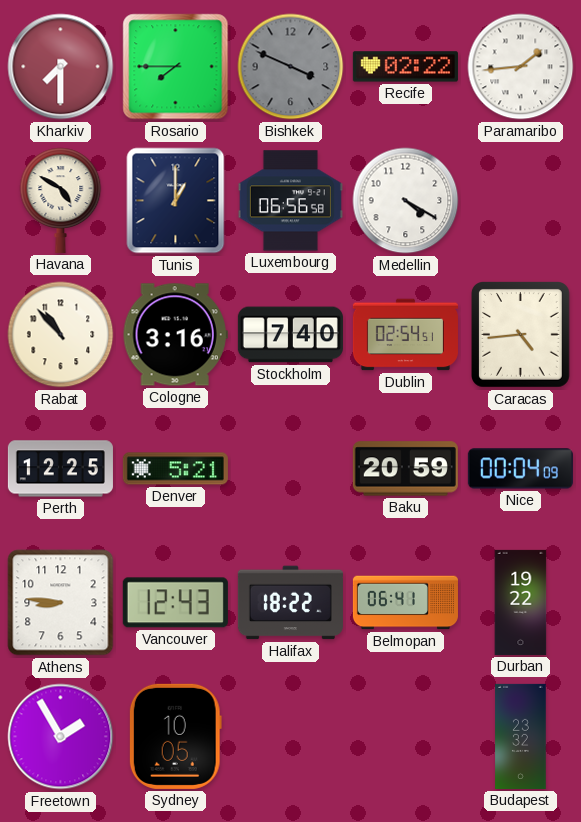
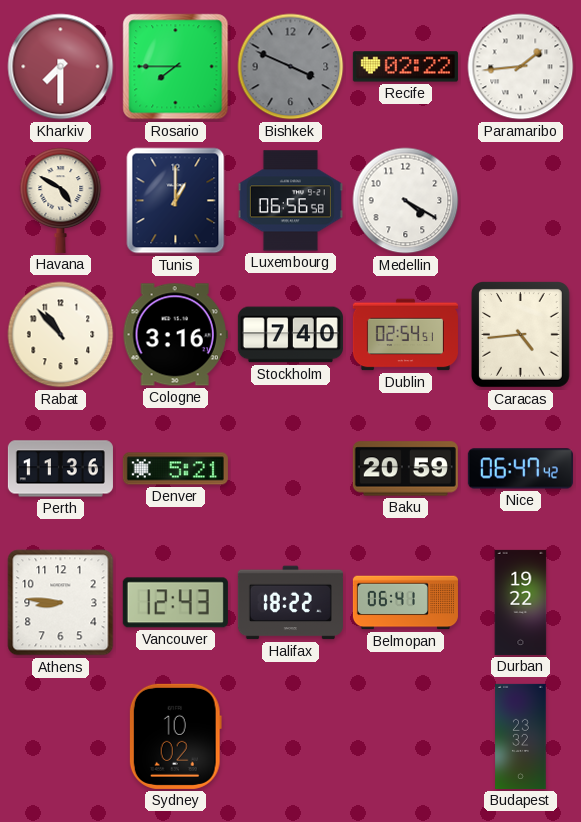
Perth: 12:25 -> 11:36 (60, 469)
Nice: 00:04 -> 06:47 (520, 469)
Freetown: 1:55 -> none (61, 737)
Sydney: 10:05 -> 10:02 (175, 736)
